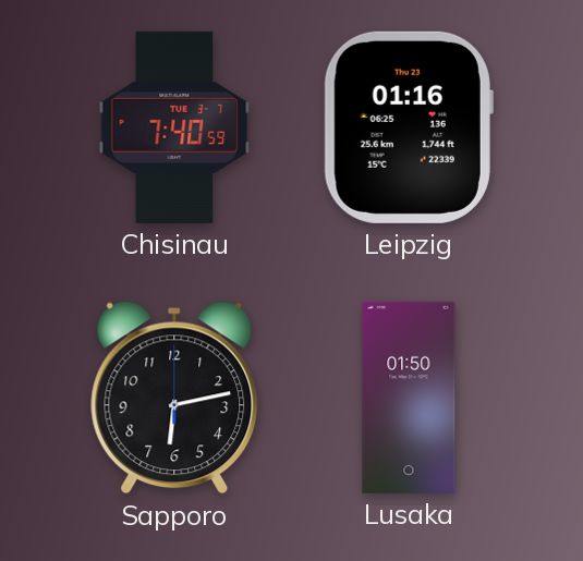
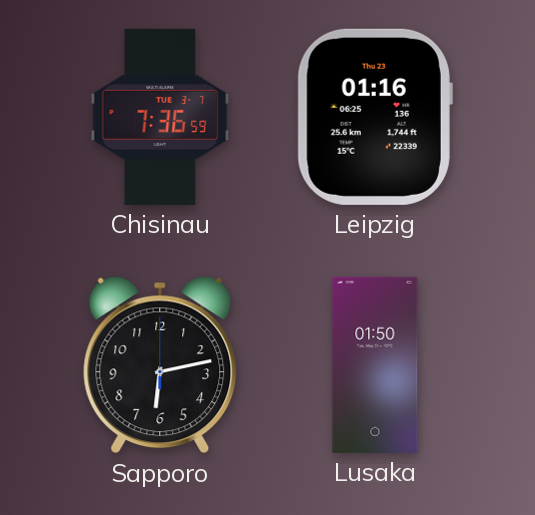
Chisinau: 7:40 -> 7:36 (160, 117)
